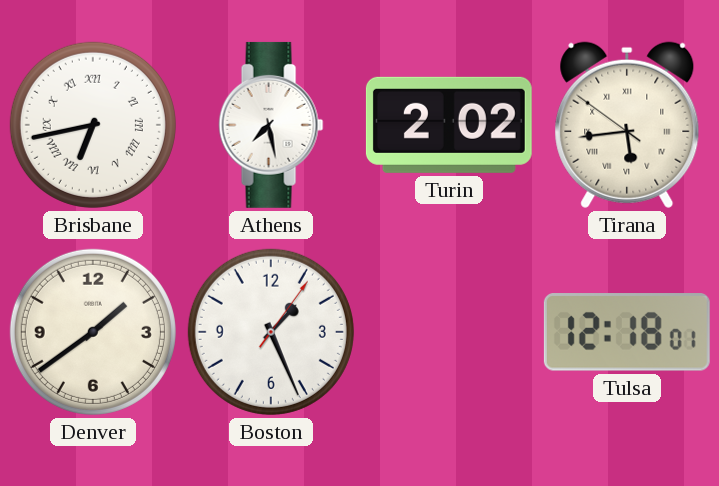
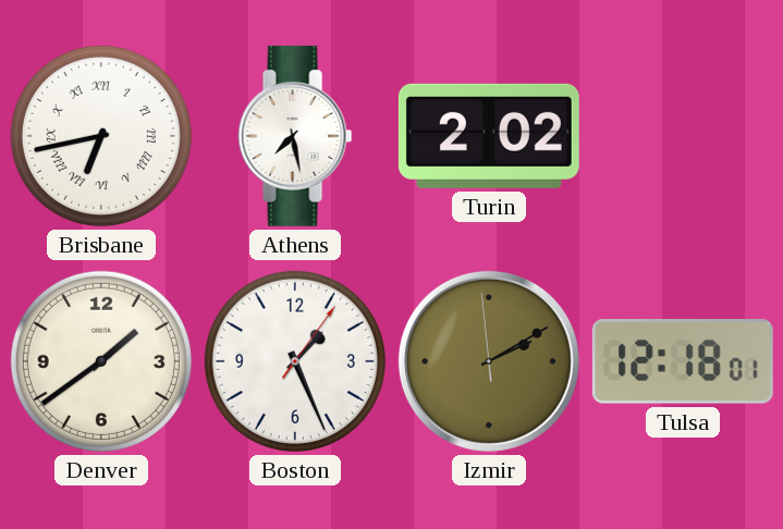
Tirana: 5:43 -> none (627, 125)
Izmir: none -> 2:09 (489, 361)
